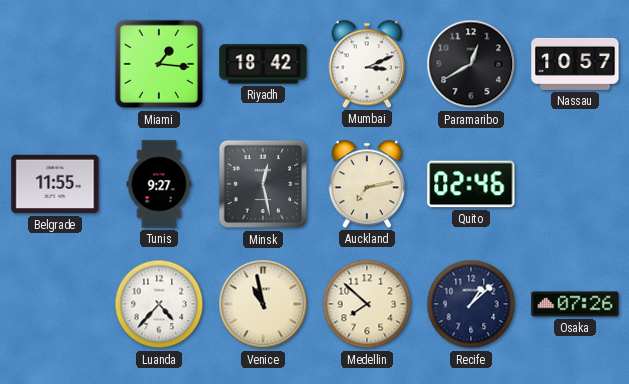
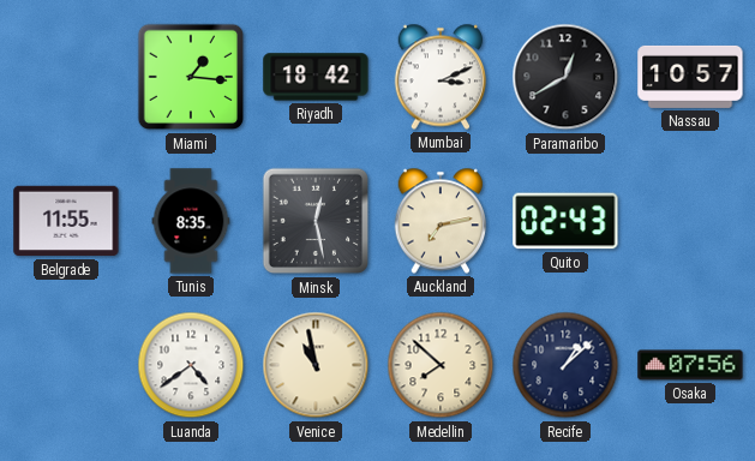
Tunis: 9:27 -> 8:35 (191, 221)
Quito: 02:46 -> 02:43 (565, 221)
Luanda: 4:37 -> 4:39 (191, 365)
Osaka: 07:26 -> 07:56 (690, 365)
